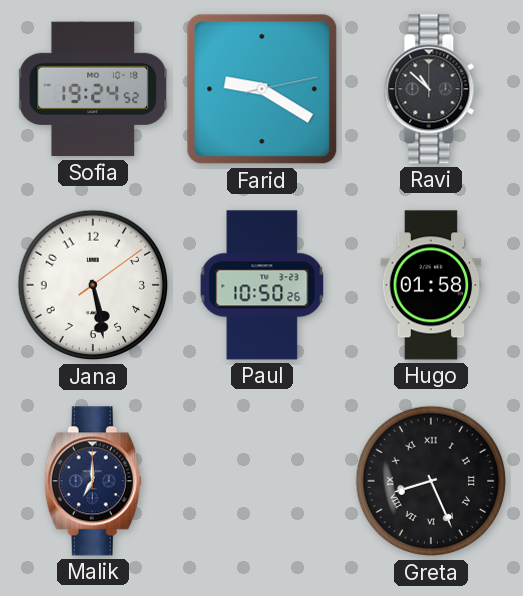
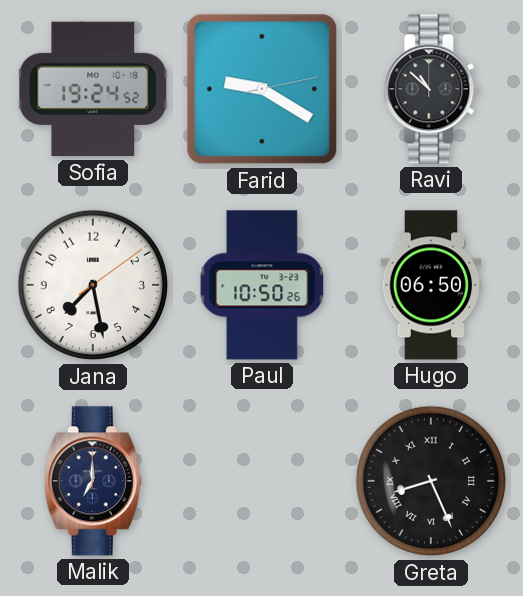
Jana: 5:28 -> 7:28 (93, 285)
Hugo: 01:58 -> 06:50 (431, 285)
